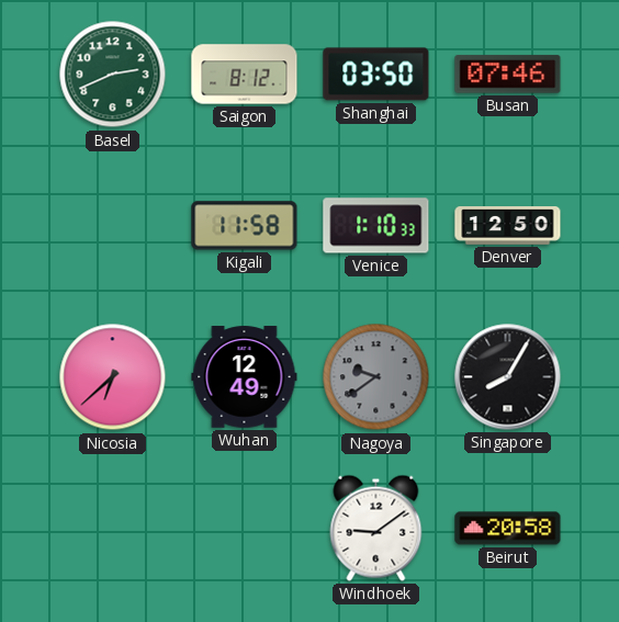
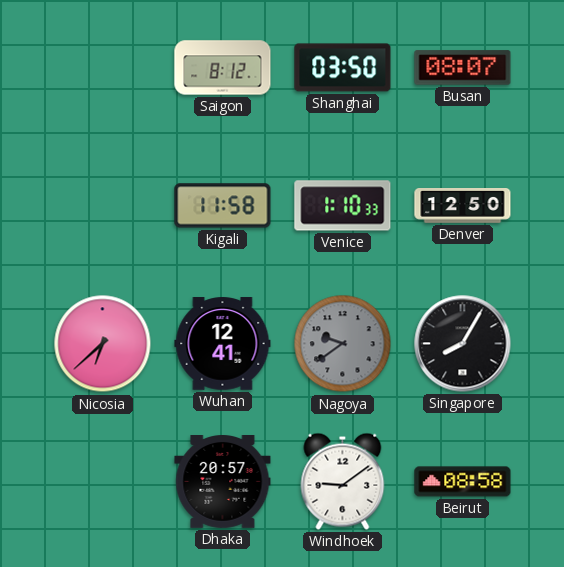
Basel: 2:41 -> none (113, 75)
Busan: 07:46 -> 08:07 (463, 68)
Wuhan: 12:49 -> 12:41 (223, 344)
Dhaka: none -> 20:57 (223, 482)
Beirut: 20:58 -> 08:58 (463, 482)
